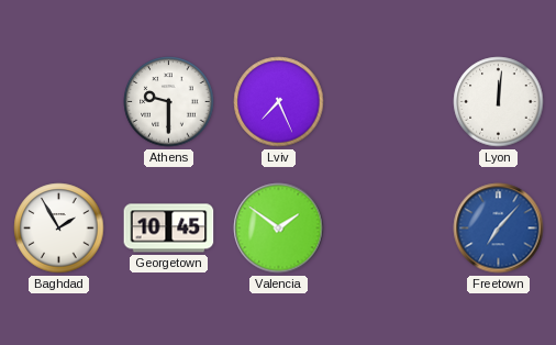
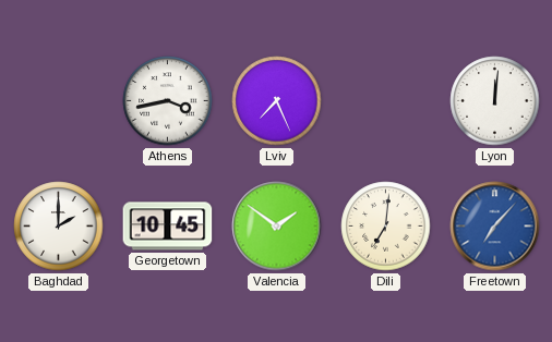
Athens: 9:30 -> 3:43 (168, 101)
Baghdad: 1:55 -> 2:00 (59, 227)
Dili: none -> 7:01 (386, 227)
